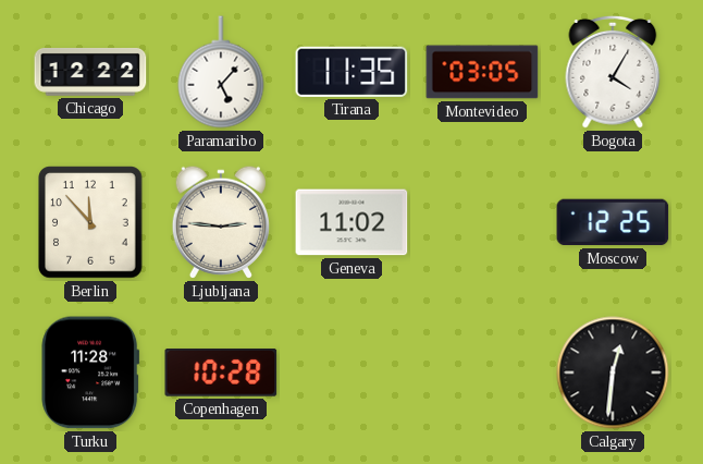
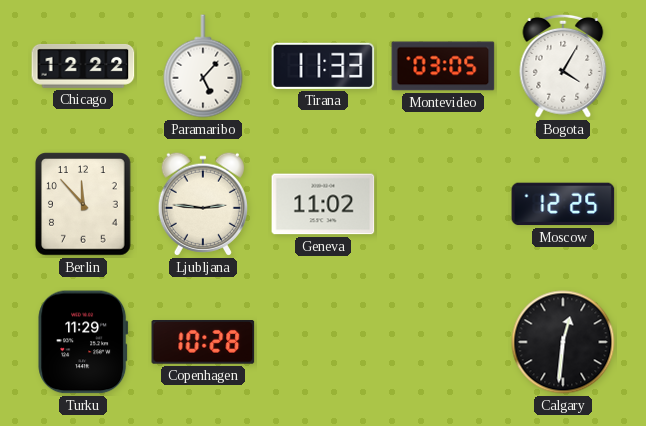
Tirana: 11:35 -> 11:33 (323, 66)
Turku: 11:28 -> 11:29 (83, 342)
